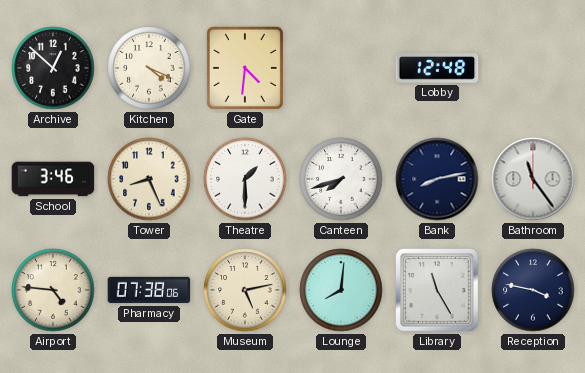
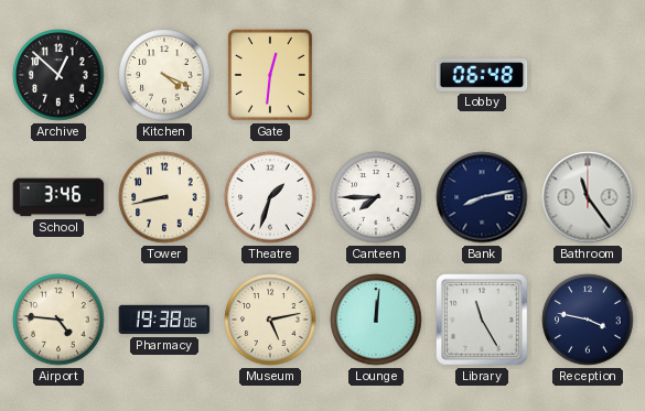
Gate: 4:31 -> 12:31 (270, 75)
Lobby: 12:48 -> 06:48 (482, 75)
Tower: 8:26 -> 8:43 (164, 197)
Theatre: 1:30 -> 1:33 (270, 197)
Canteen: 7:42 -> 7:45 (376, 197)
Pharmacy: 07:38 -> 19:38 (164, 320)
Lounge: 8:01 -> 12:01 (376, 320)
